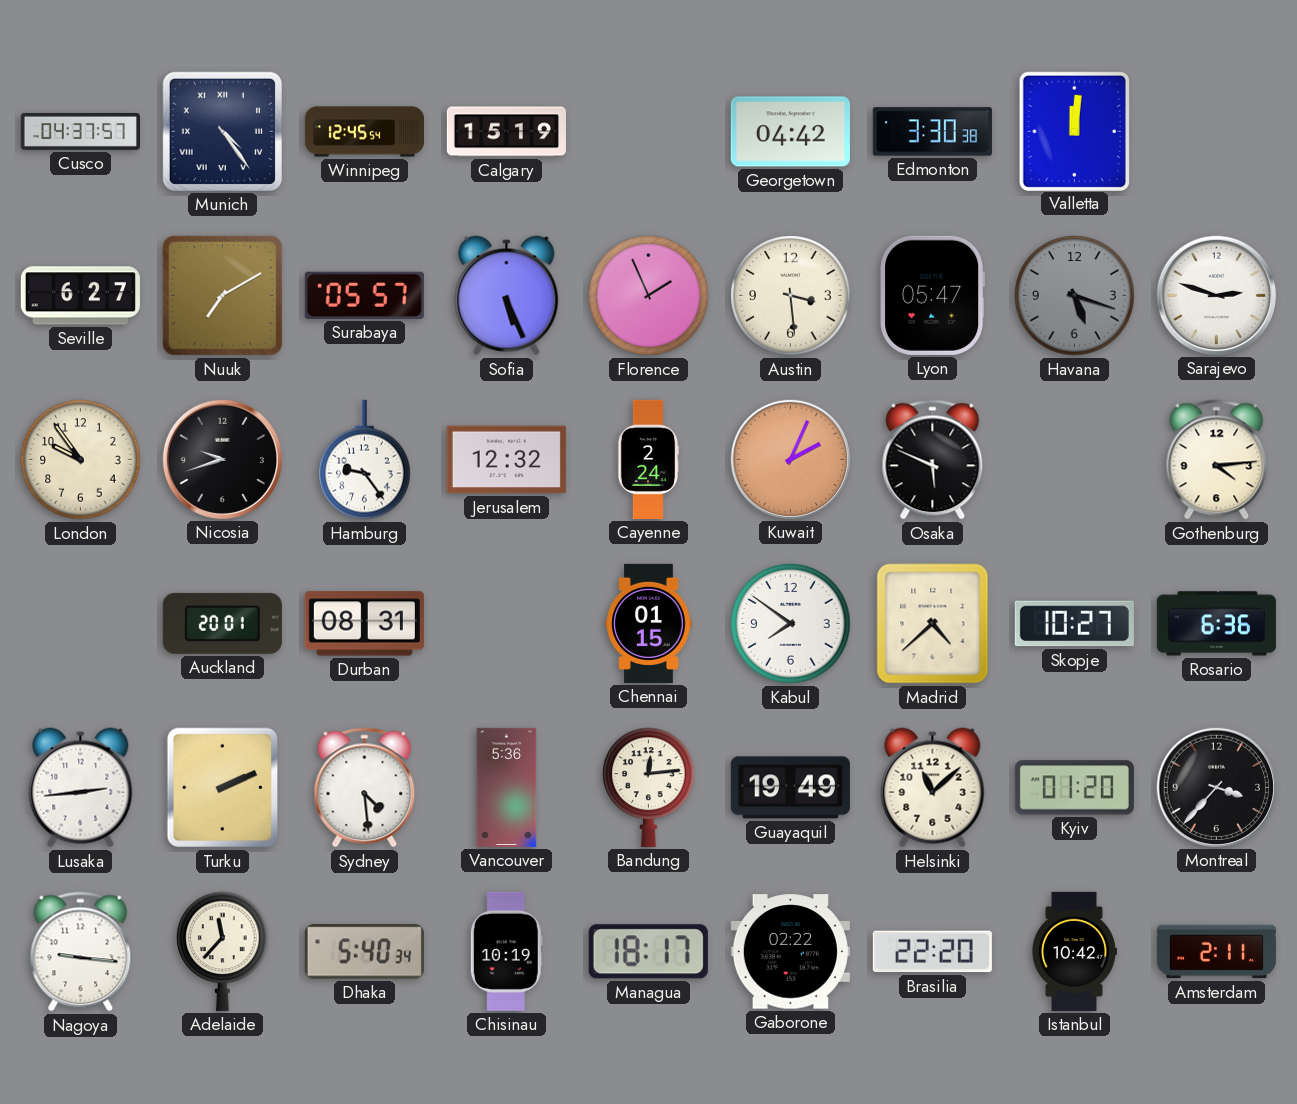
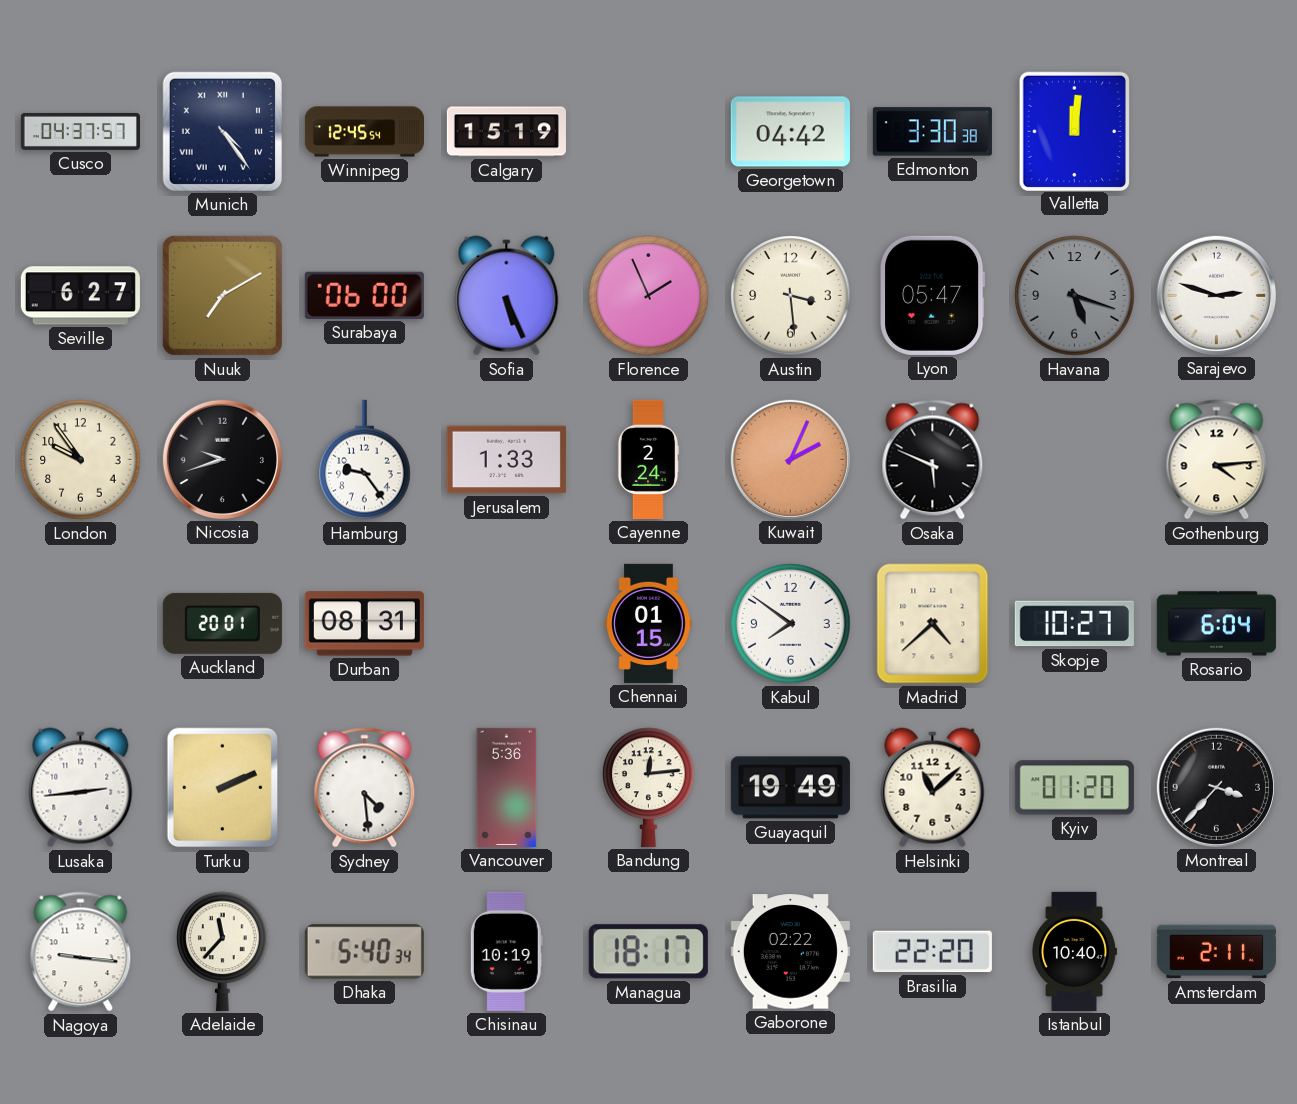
Surabaya: 05:57 -> 06:00 (364, 295)
Jerusalem: 12:32 -> 1:33 (506, 460)
Rosario: 6:36 -> 6:04 (1216, 624)
Istanbul: 10:42 -> 10:40 (1074, 951)
